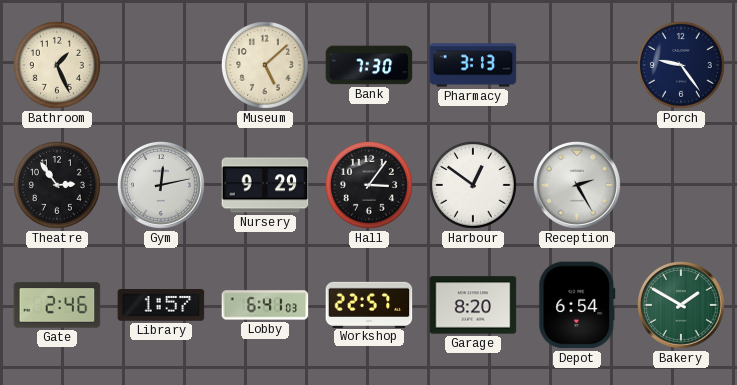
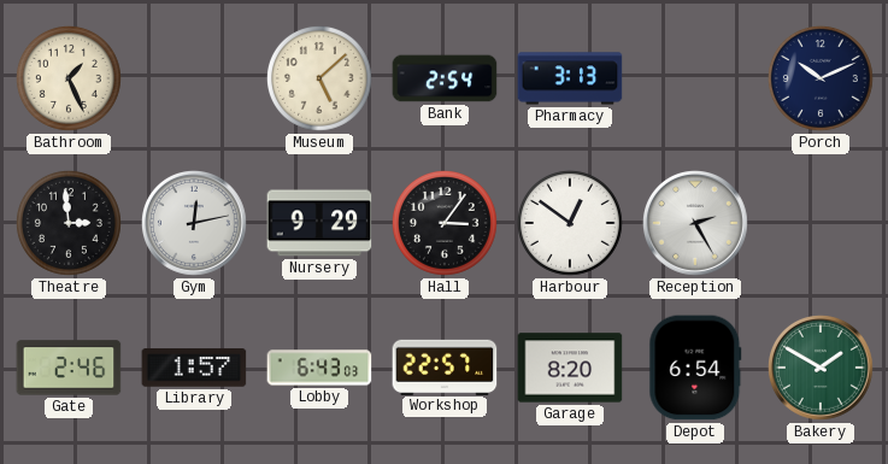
Bank: 7:30 -> 2:54 (445, 78)
Porch: 9:24 -> 10:11 (821, 78)
Theatre: 2:54 -> 2:59 (69, 223)
Lobby: 6:41 -> 6:43 (319, 368)
